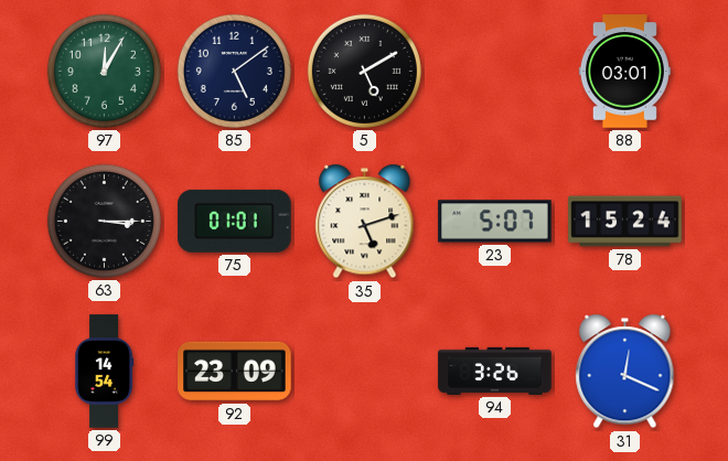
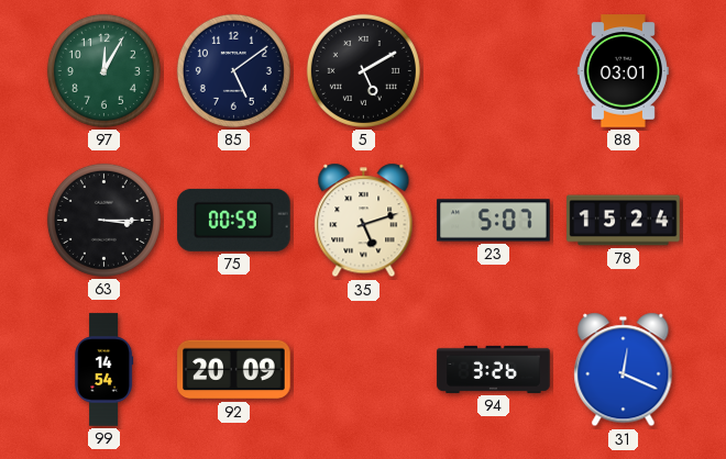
75: 01:01 -> 00:59 (234, 220)
92: 23:09 -> 20:09 (234, 370)
